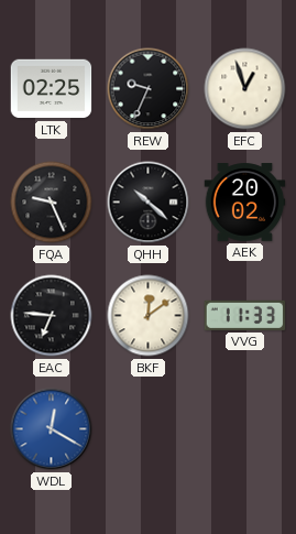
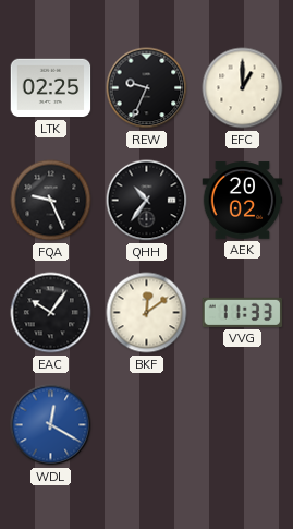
EFC: 12:57 -> 1:00 (243, 88)
QHH: 10:22 -> 10:36 (147, 201)
EAC: 6:46 -> 10:06 (51, 313)
